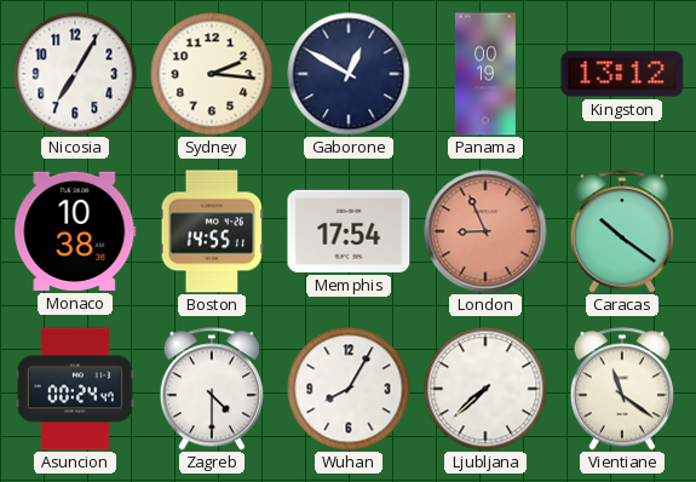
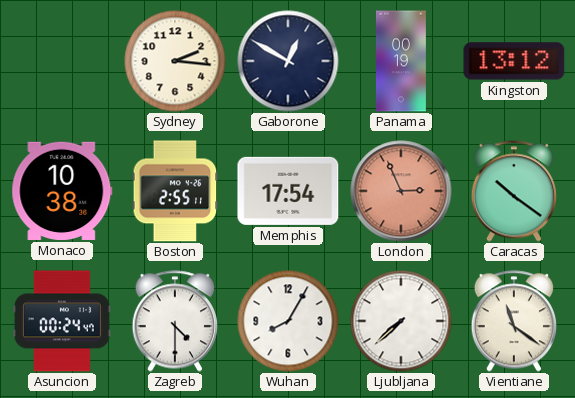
Nicosia: 7:05 -> none (75, 74)
Boston: 14:55 -> 2:55 (175, 191)
London: 8:56 -> 2:56 (401, 191)
